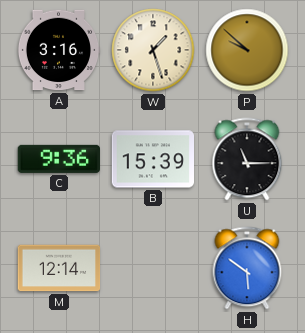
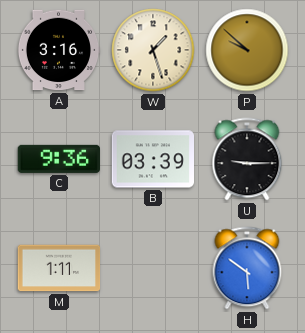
B: 15:39 -> 03:39 (153, 159)
U: 11:15 -> 9:15 (247, 159)
M: 12:14 -> 1:11 (59, 268)
